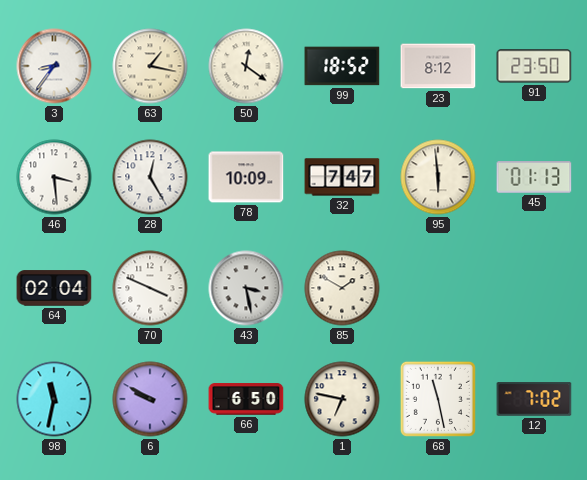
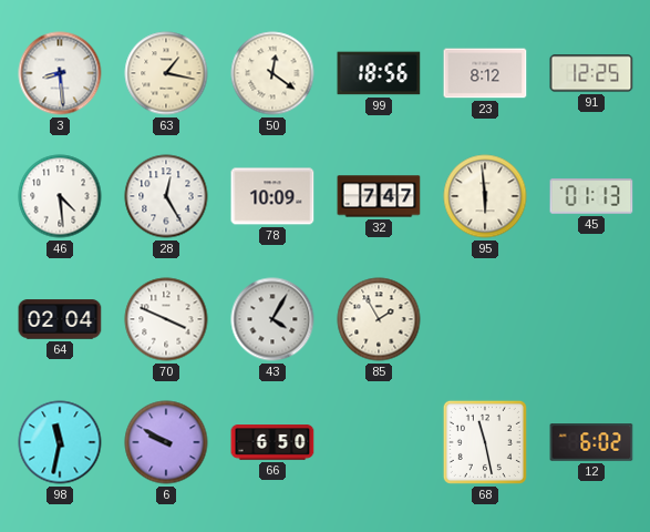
3: 8:36 -> 8:29 (60, 73)
99: 18:52 -> 18:56 (379, 73)
91: 23:50 -> 12:25 (591, 73)
46: 3:29 -> 4:29 (60, 196)
43: 3:28 -> 4:05 (272, 319)
85: 1:50 -> 1:55 (379, 319)
1: 6:47 -> none (342, 399)
12: 7:02 -> 6:02 (591, 442)
